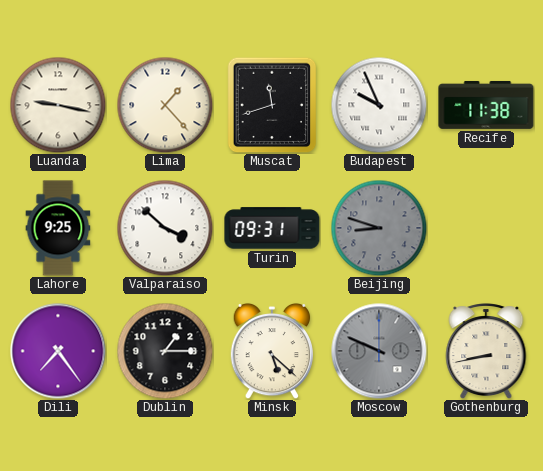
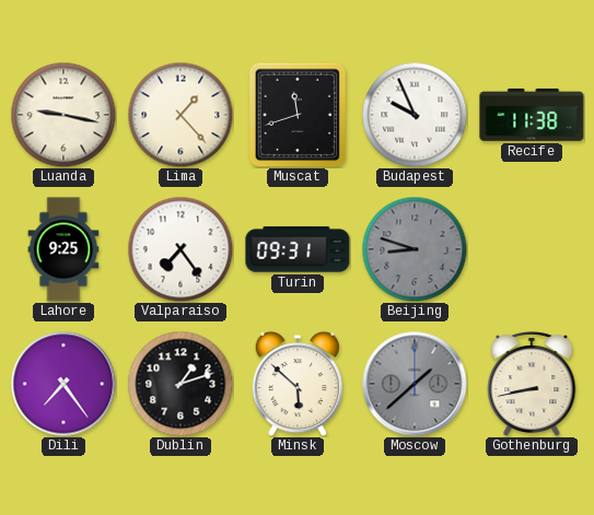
Valparaiso: 3:52 -> 7:24 (180, 249)
Dublin: 1:15 -> 1:12 (180, 384)
Minsk: 5:22 -> 5:52 (296, 384)
Moscow: 9:49 -> 1:38 (415, 384)
